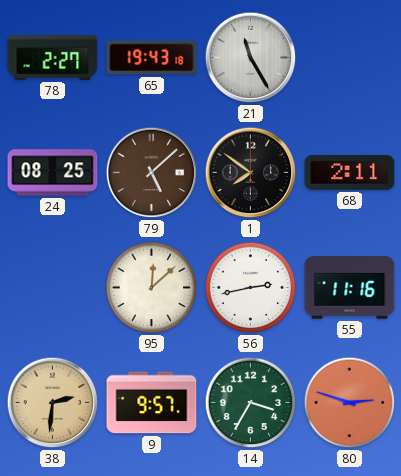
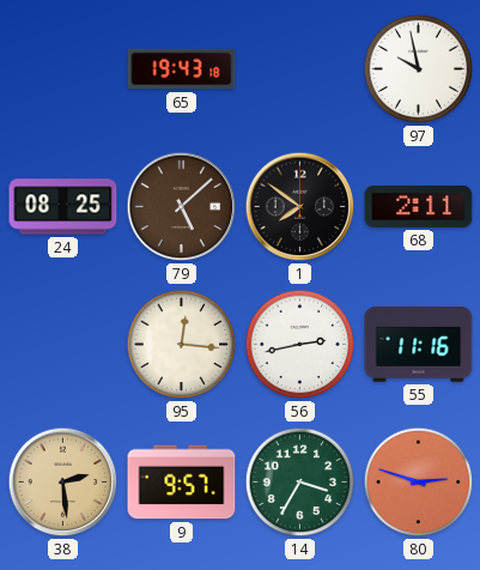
78: 2:27 -> none (53, 57)
21: 11:25 -> none (251, 58)
97: none -> 9:58 (419, 69)
95: 12:08 -> 12:16 (182, 345)
38: 2:31 -> 2:29 (63, 483)
